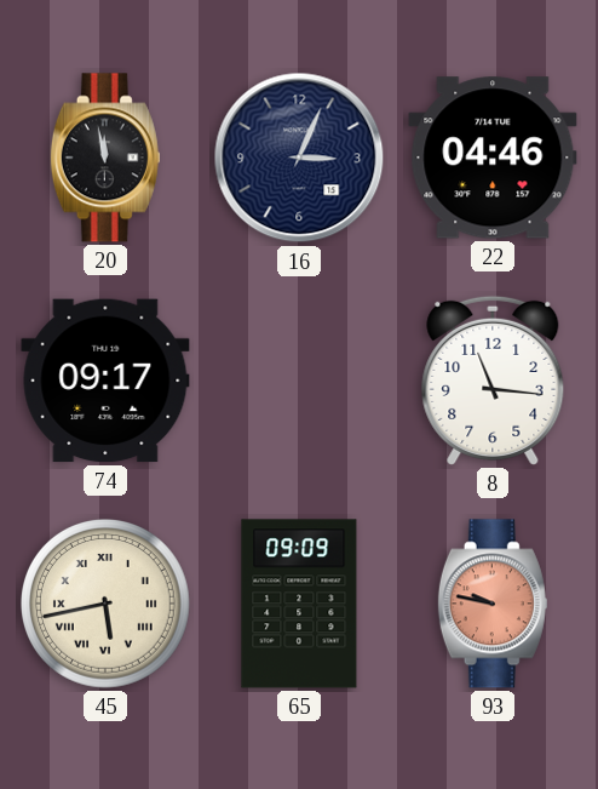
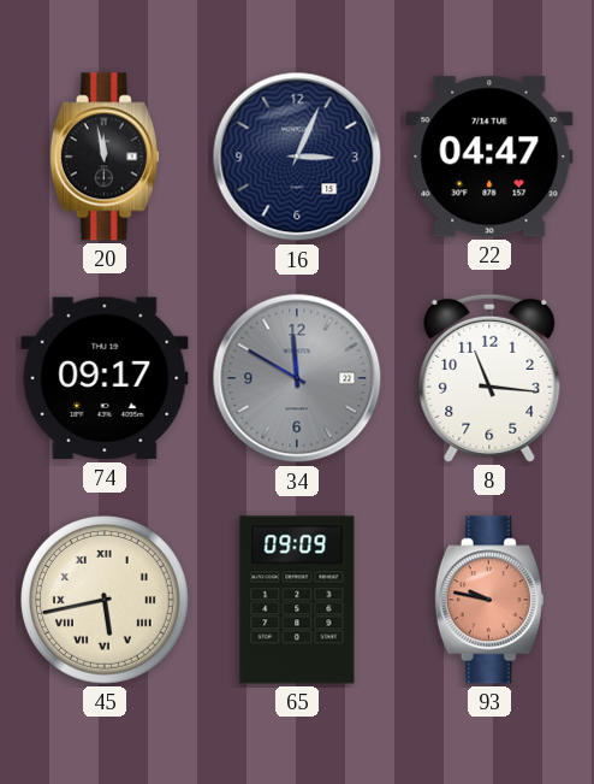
22: 04:46 -> 04:47 (489, 157)
34: none -> 11:50 (297, 378)
